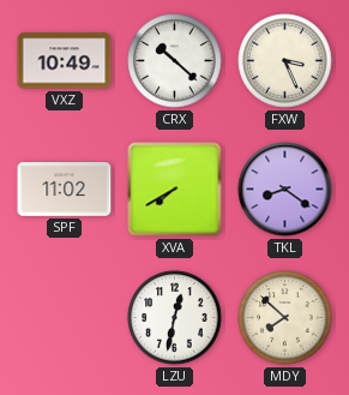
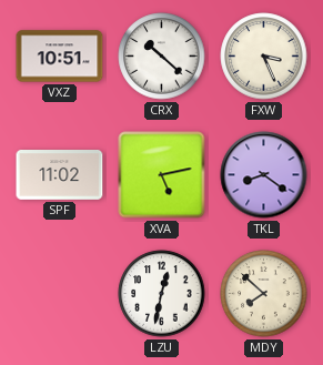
VXZ: 10:49 -> 10:51 (60, 57)
XVA: 7:40 -> 5:13 (162, 175)
